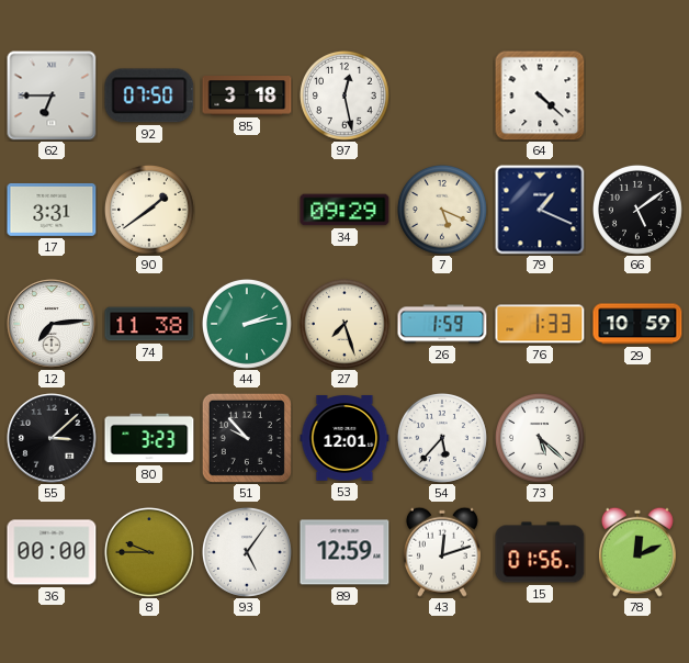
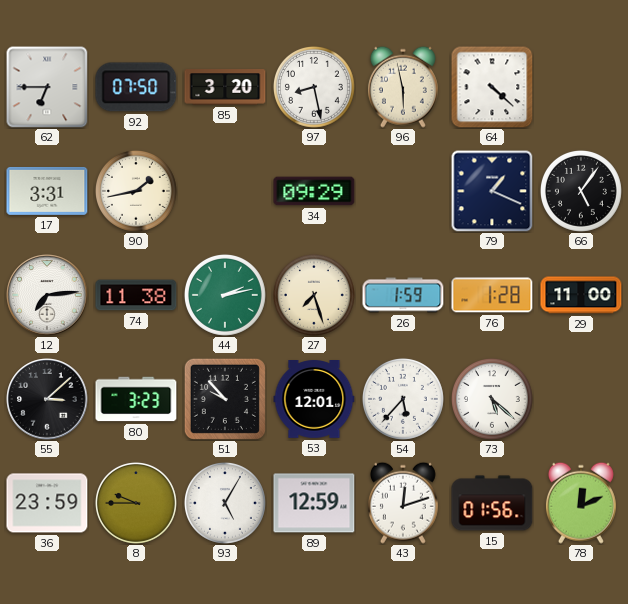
85: 3:18 -> 3:20 (225, 87)
97: 12:28 -> 8:28 (314, 87)
96: none -> 5:58 (403, 87)
90: 1:39 -> 1:43 (136, 191)
7: 5:19 -> none (442, 210)
66: 5:09 -> 5:06 (581, 191)
76: 1:33 -> 1:28 (492, 295)
29: 10:59 -> 11:00 (581, 295)
36: 00:00 -> 23:59 (47, 503)
93: 5:06 -> 5:05 (225, 503)
